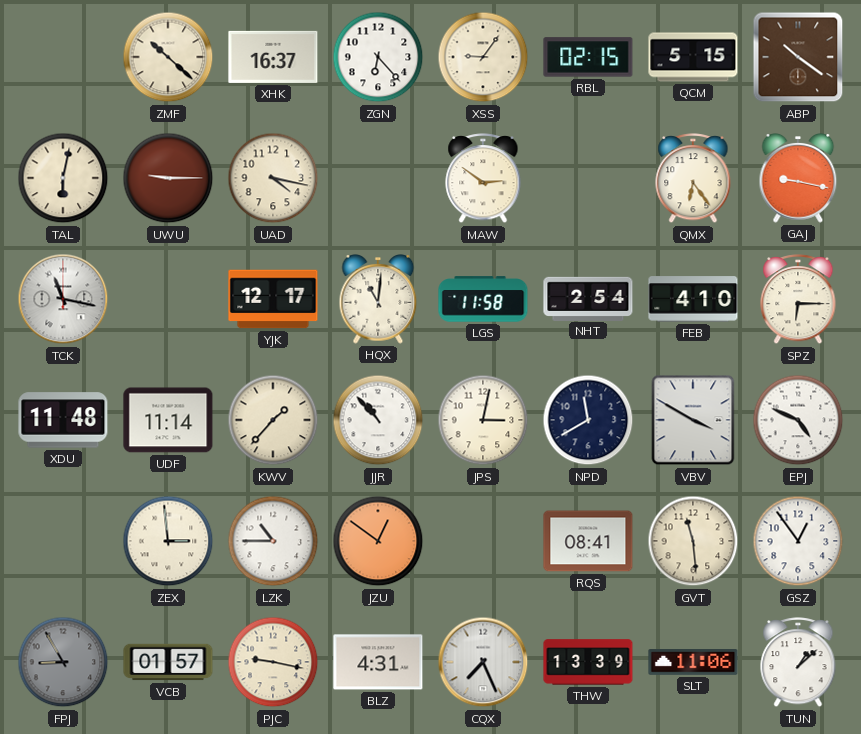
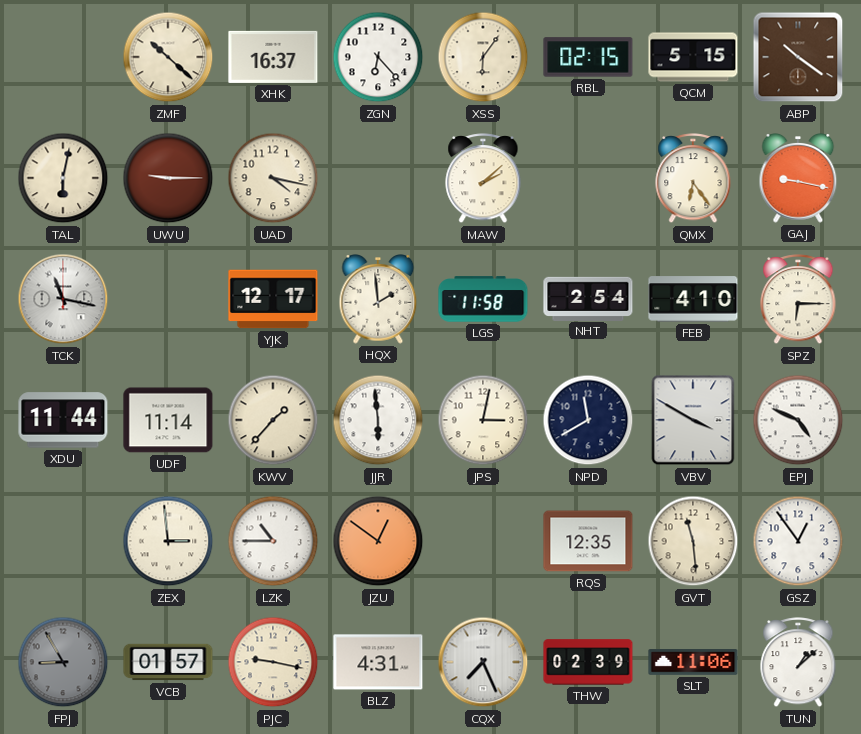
XSS: 9:06 -> 6:06 (483, 57)
MAW: 2:51 -> 2:08 (483, 179)
HQX: 11:01 -> 1:59 (378, 300)
XDU: 11:48 -> 11:44 (63, 420)
JJR: 10:53 -> 5:59 (378, 420)
RQS: 08:41 -> 12:35 (588, 541)
THW: 13:39 -> 02:39 (588, 662)
